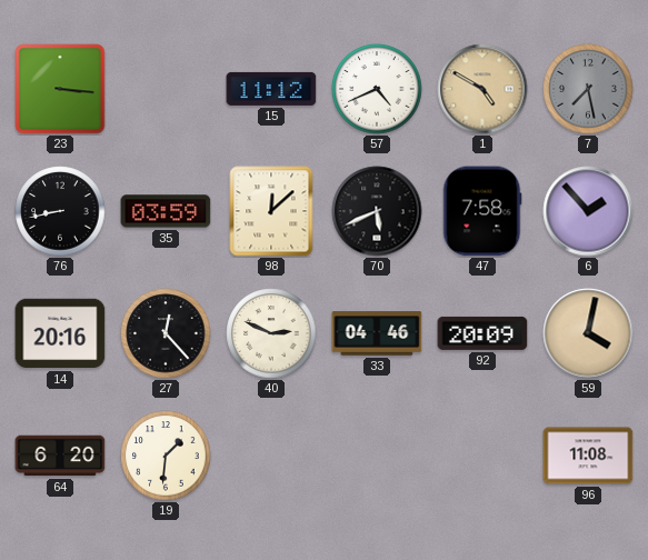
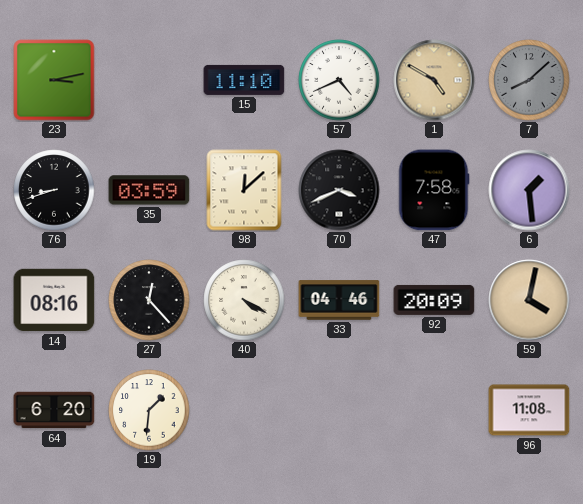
23: 3:16 -> 3:13 (54, 80)
15: 11:12 -> 11:10 (244, 80)
7: 7:28 -> 8:08 (529, 80)
76: 8:43 -> 8:42 (54, 190)
70: 5:41 -> 3:41 (339, 190)
6: 1:53 -> 1:29 (529, 190)
14: 20:16 -> 08:16 (54, 300)
40: 2:49 -> 4:20 (244, 300)
